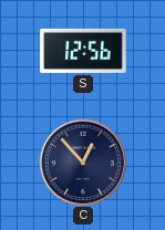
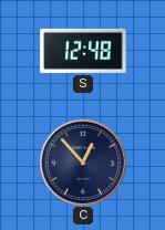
S: 12:56 -> 12:48 (83, 51)
